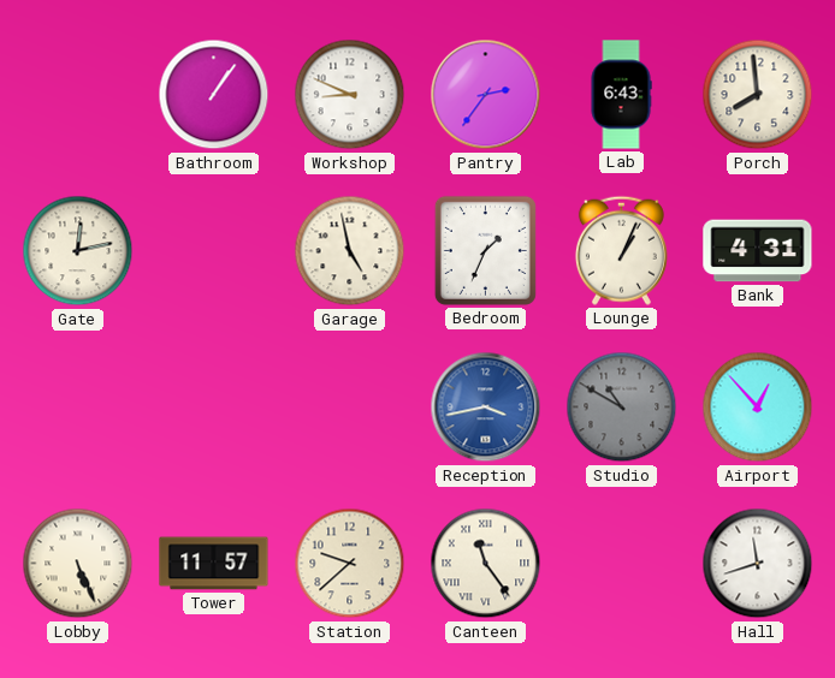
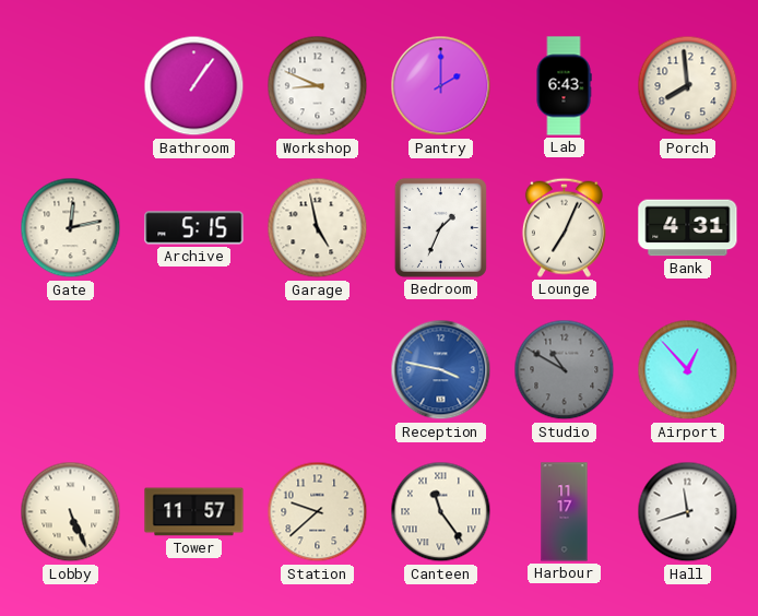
Pantry: 2:36 -> 2:00 (441, 86)
Archive: none -> 5:15 (194, 228)
Lounge: 1:04 -> 7:04 (564, 227)
Reception: 3:43 -> 3:47 (441, 370)
Harbour: none -> 11:17 (565, 512)
